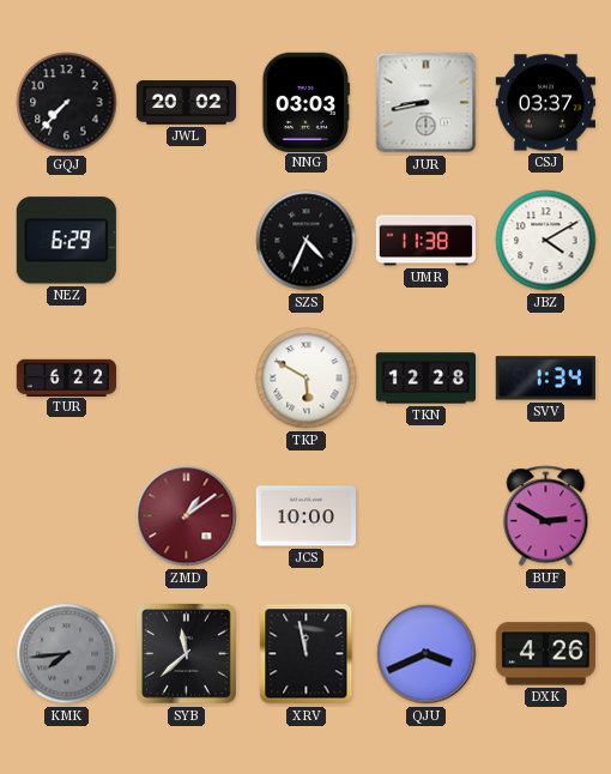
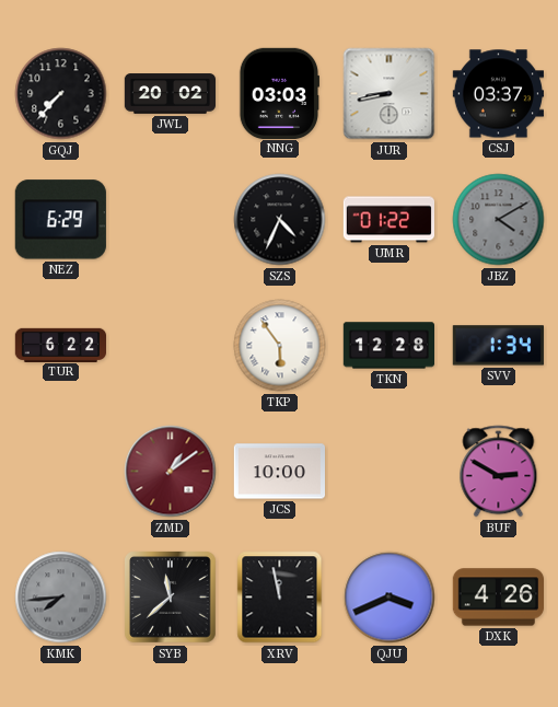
UMR: 11:38 -> 01:22 (388, 220)
JBZ dial: white -> grey (499, 220)
TKP: 5:50 -> 5:54 (280, 346)
